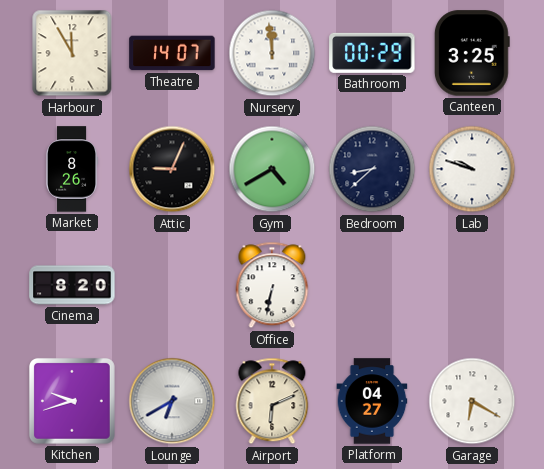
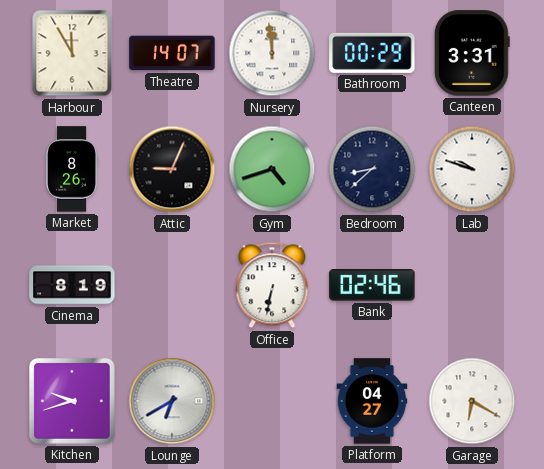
Canteen: 3:25 -> 3:31 (472, 53)
Gym: 4:40 -> 4:42 (272, 169)
Cinema: 8:20 -> 8:19 (72, 285)
Bank: none -> 02:46 (372, 285)
Airport: 6:11 -> none (272, 401)
